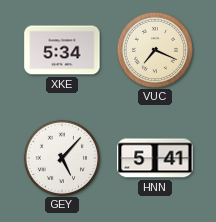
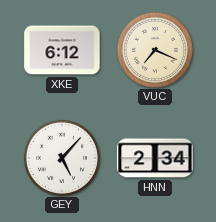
XKE: 5:34 -> 6:12 (62, 50)
HNN: 5:41 -> 2:34 (155, 158)
